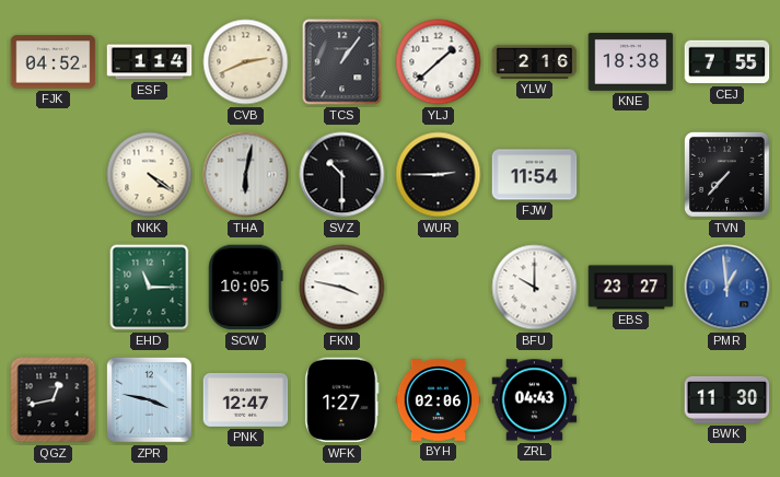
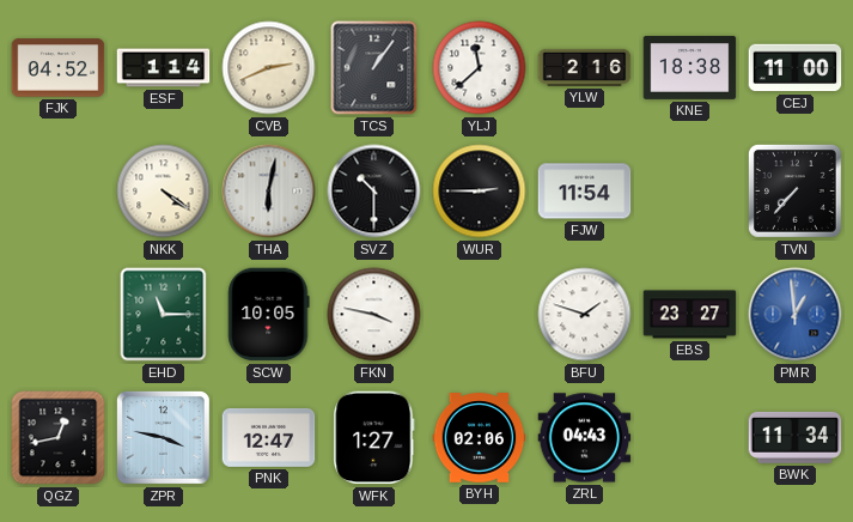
YLJ: 1:38 -> 11:38 (480, 68)
CEJ: 7:55 -> 11:00 (796, 68)
BFU: 10:00 -> 1:48 (585, 315)
BWK: 11:30 -> 11:34 (796, 437)
